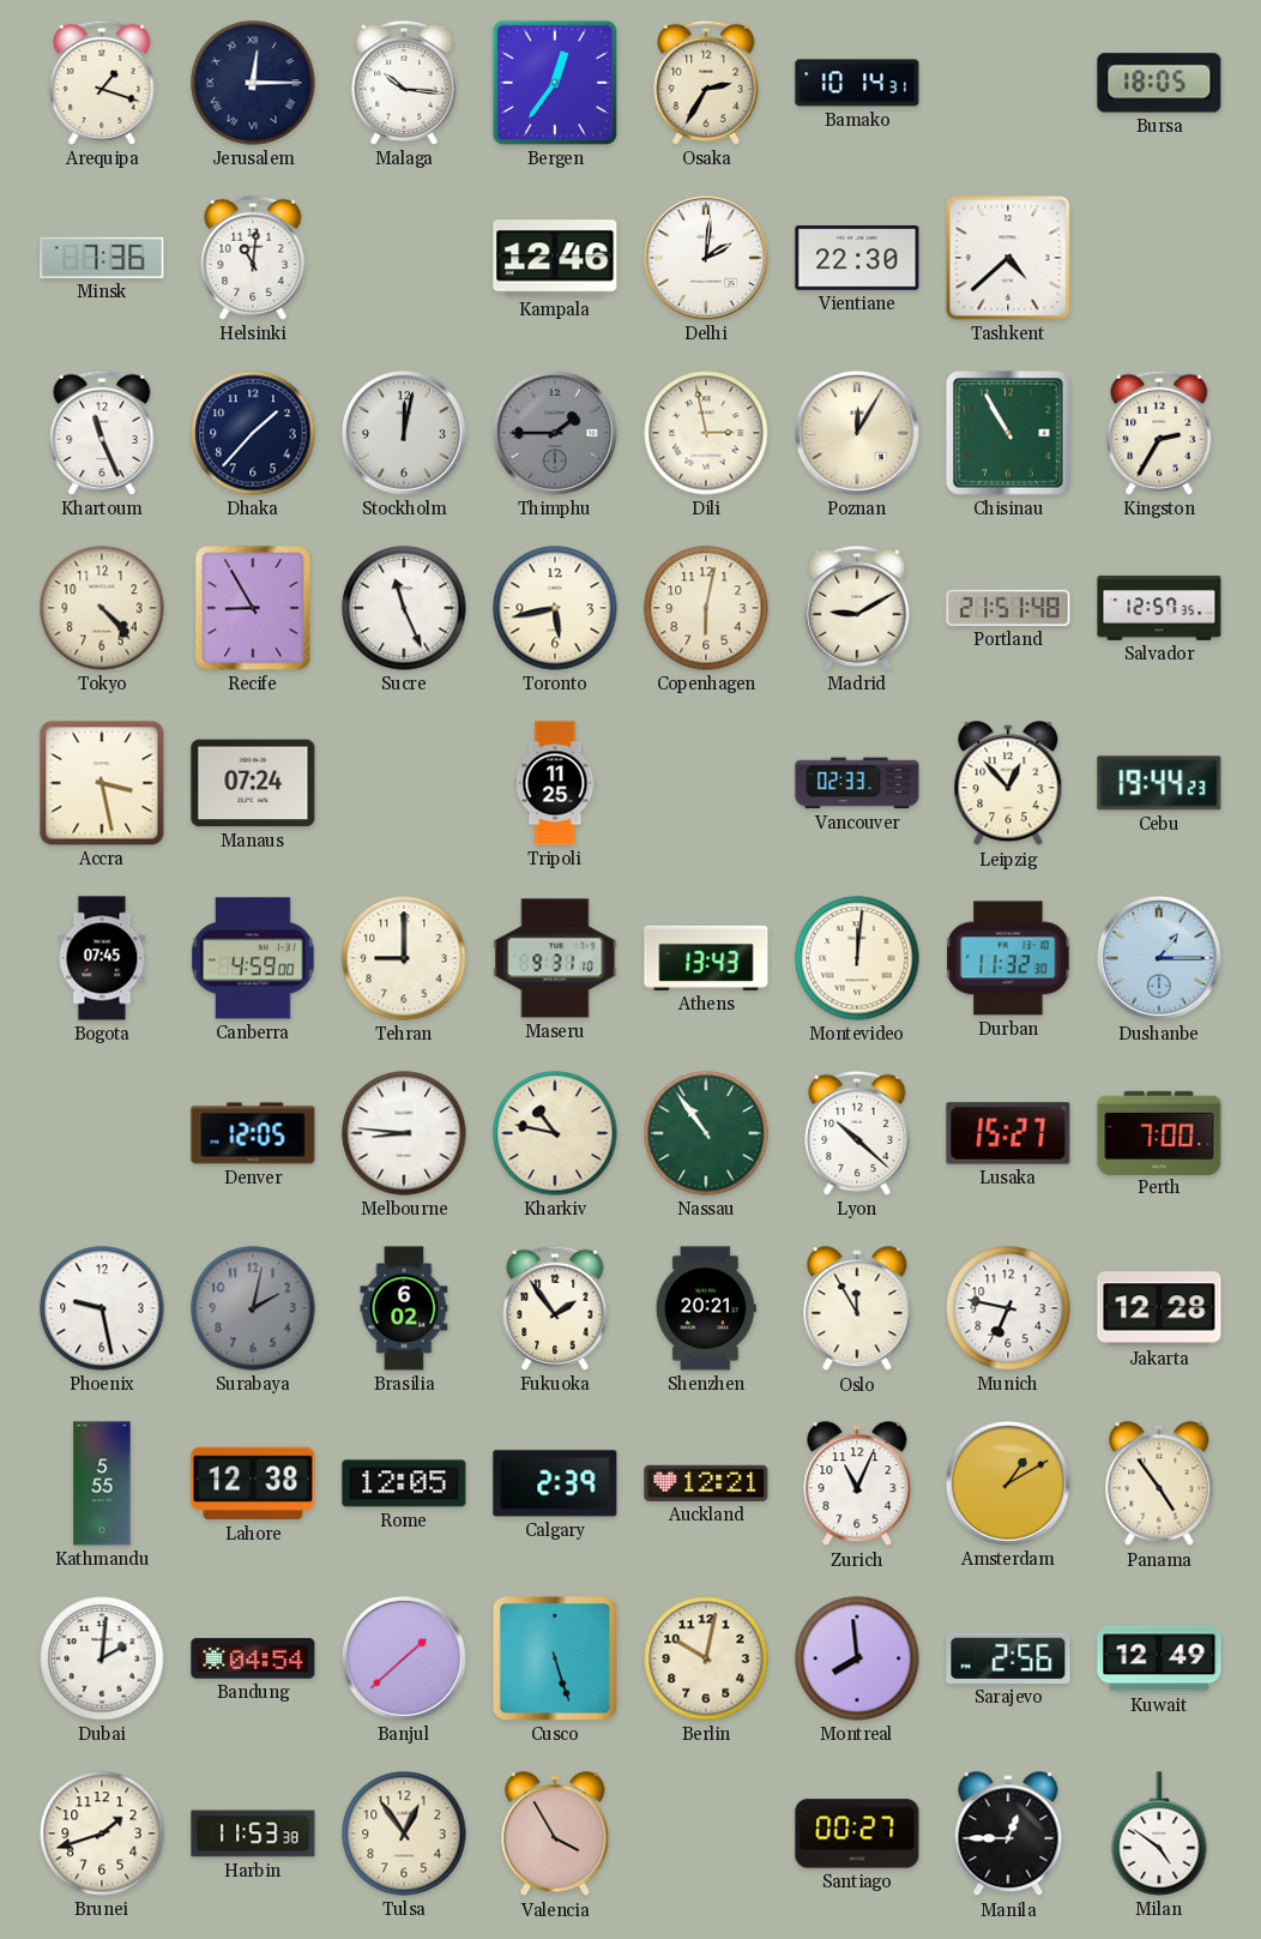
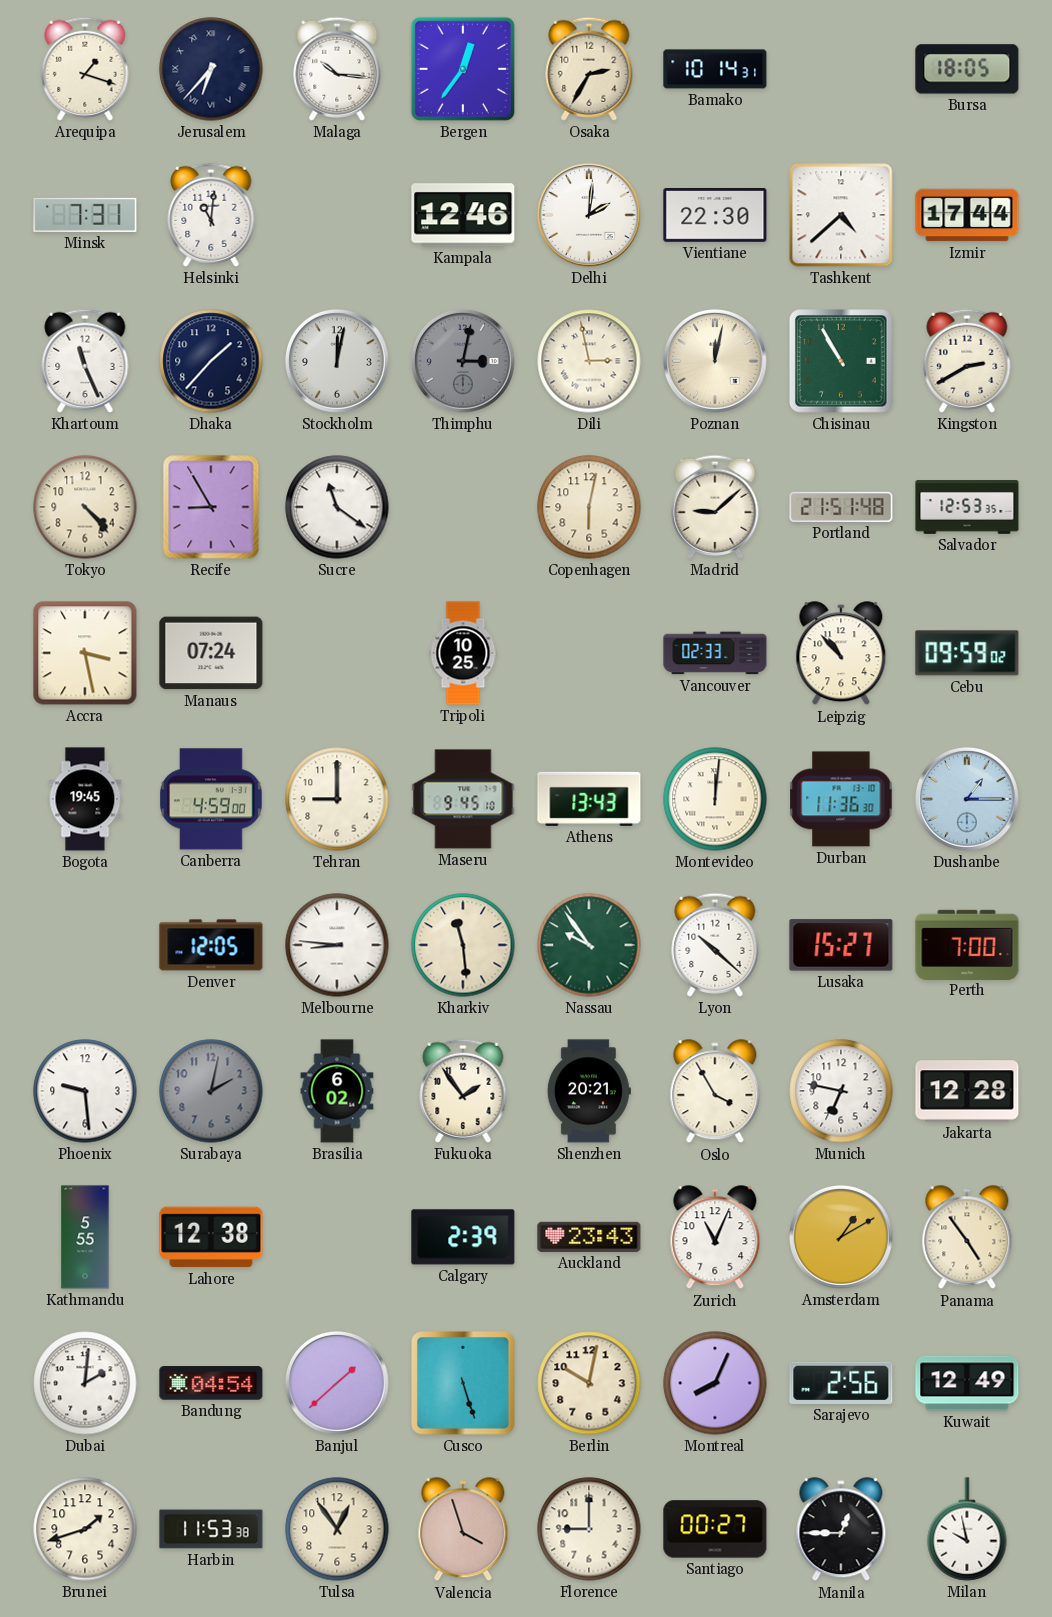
Jerusalem: 12:15 -> 6:37 (211, 69)
Minsk: 7:36 -> 7:31 (85, 215)
Izmir: none -> 17:44 (967, 215)
Thimphu: 1:45 -> 3:02 (464, 362)
Poznan: 12:05 -> 12:02 (716, 362)
Kingston: 2:35 -> 2:40 (967, 361)
Sucre: 11:26 -> 11:21 (337, 507)
Toronto: 5:43 -> none (555, 608)
Madrid: 9:10 -> 9:08 (715, 507)
Salvador: 12:57 -> 12:53 (967, 507)
Tripoli: 11:25 -> 10:25 (463, 653)
Leipzig: 12:53 -> 10:53 (841, 654)
Cebu: 19:44 -> 09:59 (967, 653)
Bogota: 07:45 -> 19:45 (85, 799)
Maseru: 9:31 -> 9:45 (463, 799)
Durban: 11:32 -> 11:36 (841, 799)
Kharkiv: 10:47 -> 11:29 (463, 945)
Nassau: 10:54 -> 9:54 (589, 945)
Phoenix: 9:28 -> 9:29 (85, 1091)
Oslo: 11:55 -> 3:55 (715, 1092)
Rome: 12:05 -> none (404, 1483)
Auckland: 12:21 -> 23:43 (589, 1237)
Montreal: 7:59 -> 8:04 (715, 1383)
Valencia: 3:55 -> 3:57 (463, 1530)
Florence: none -> 9:00 (589, 1529)
Milan: 4:51 -> 9:58 (967, 1529)
